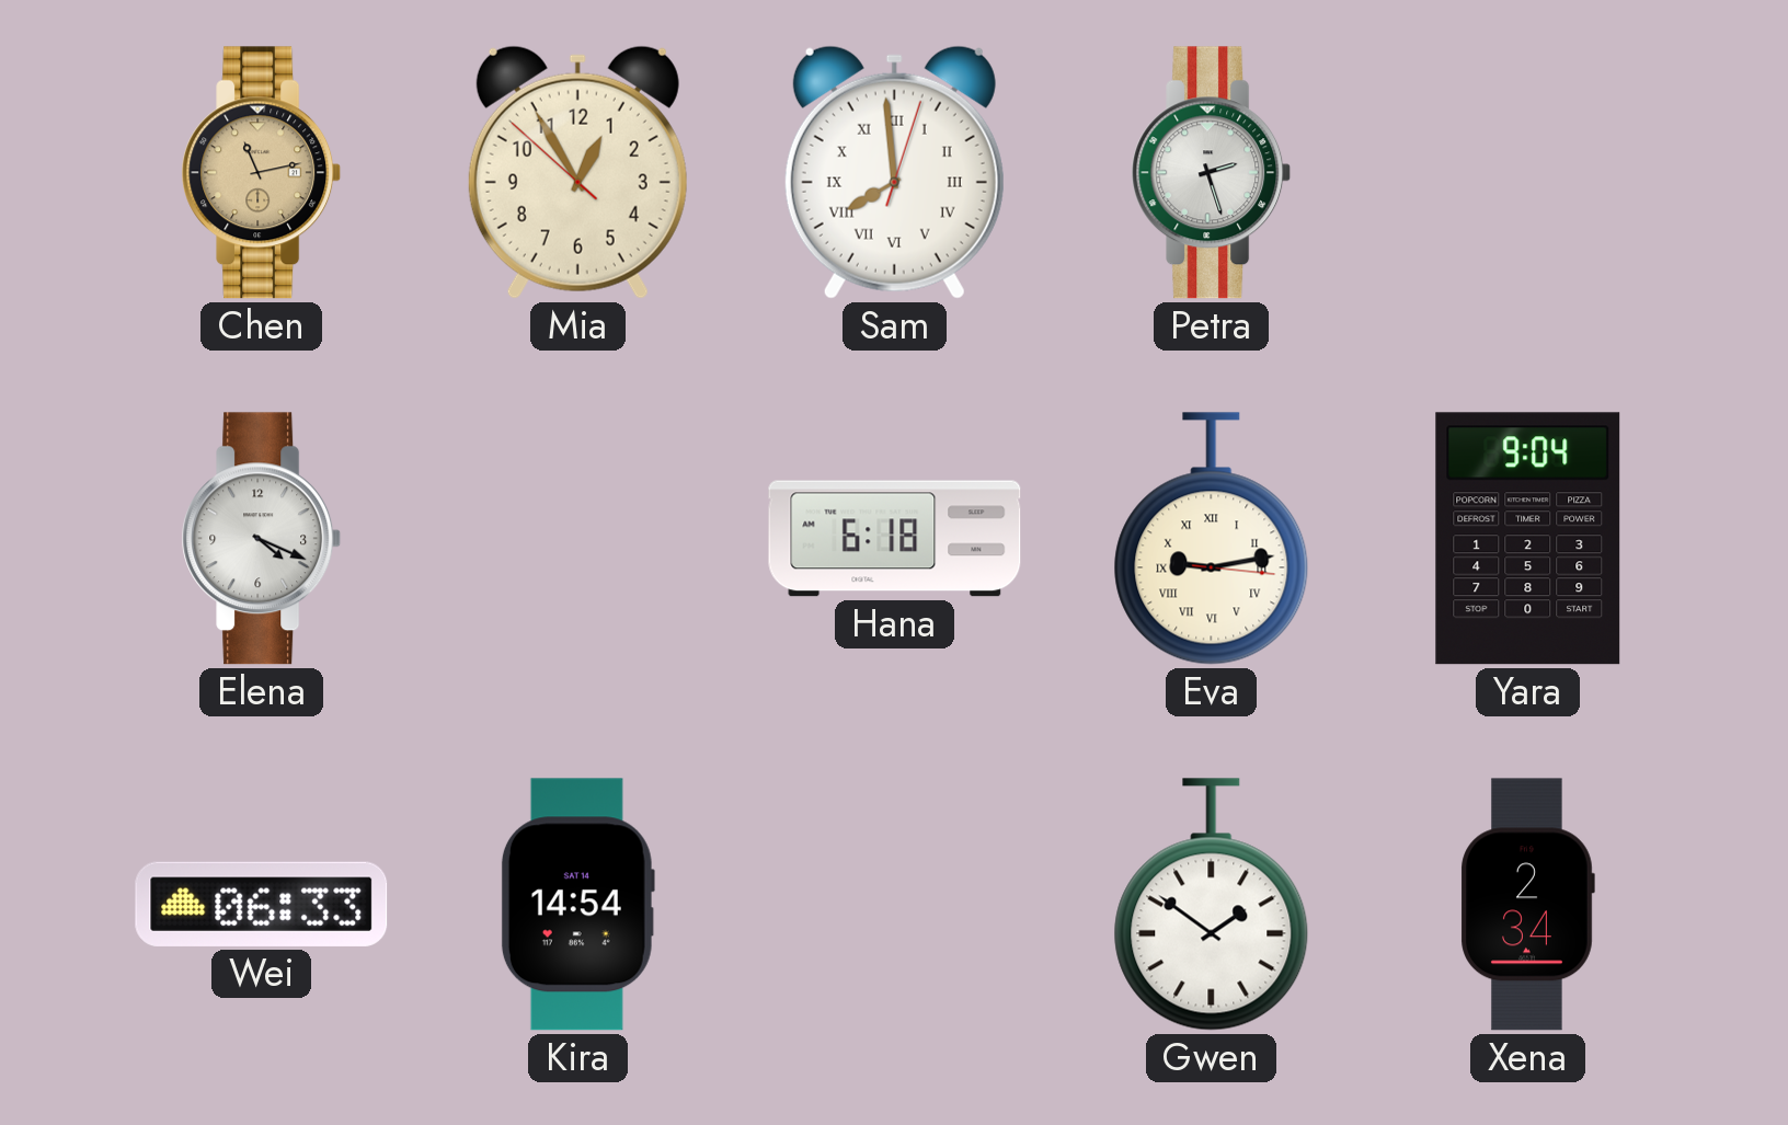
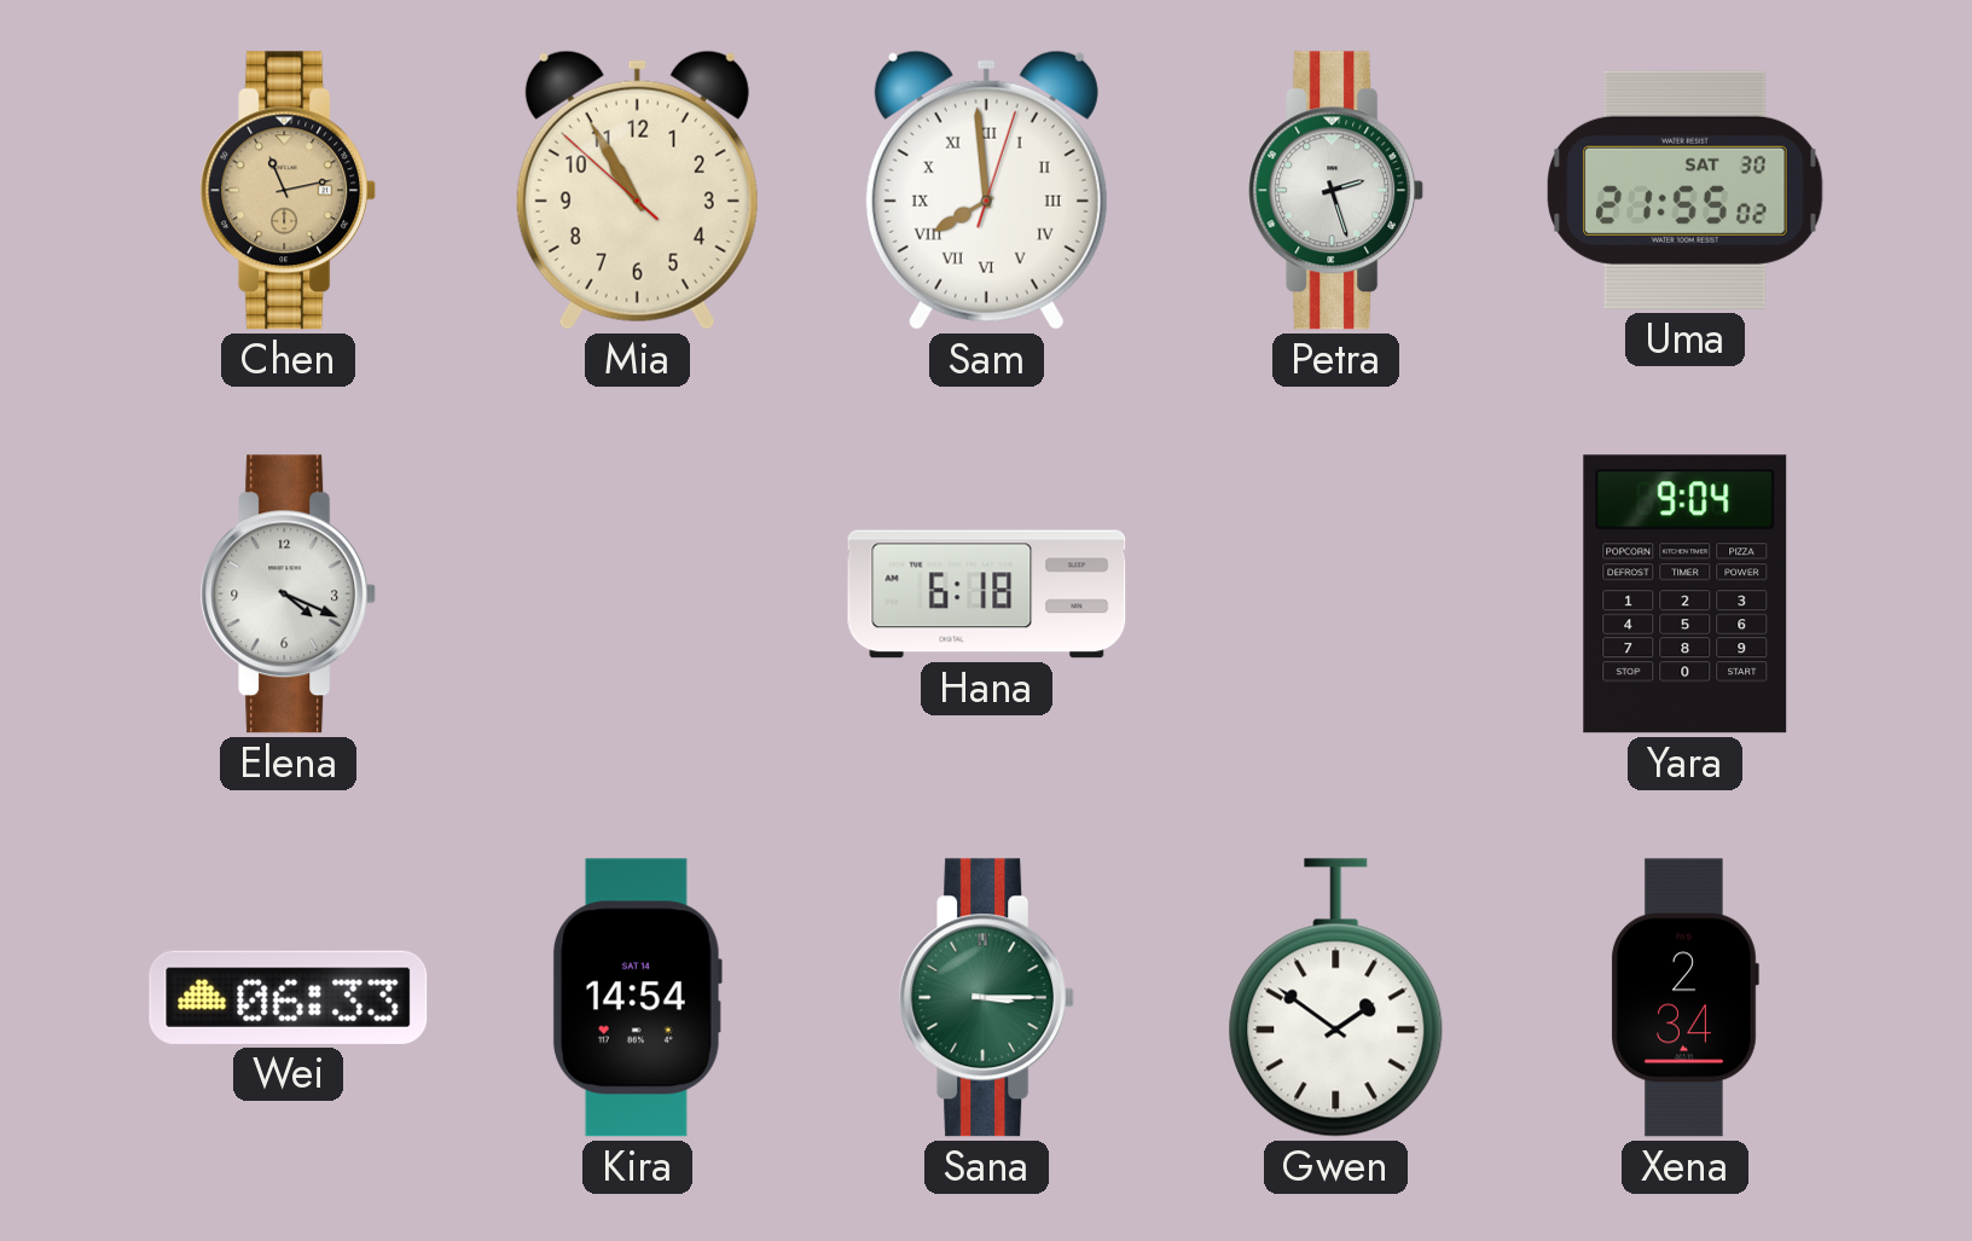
Mia: 12:54 -> 10:54 (637, 190)
Uma: none -> 21:55 (1686, 190)
Eva: 9:13 -> none (1212, 539)
Sana: none -> 3:15 (987, 998)
